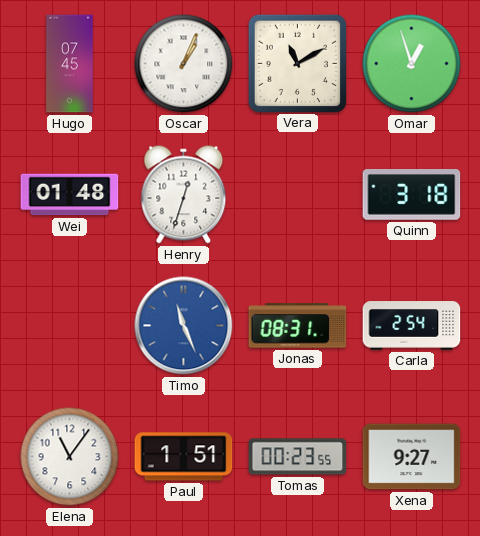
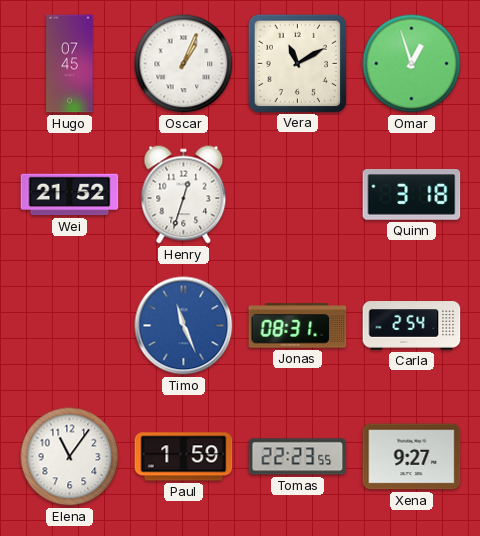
Wei: 01:48 -> 21:52 (70, 195)
Paul: 1:51 -> 1:59 (184, 457)
Tomas: 00:23 -> 22:23 (298, 457)
